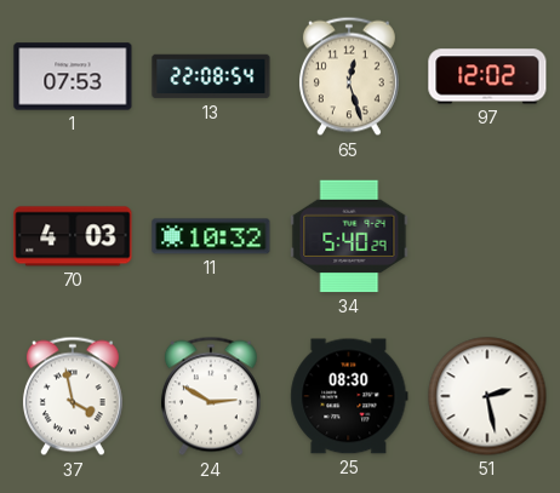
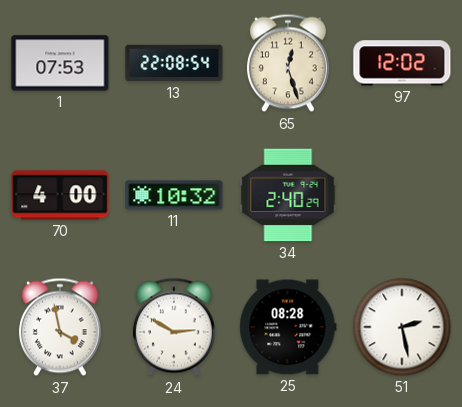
70: 4:03 -> 4:00 (60, 195)
34: 5:40 -> 2:40 (288, 195)
25: 08:30 -> 08:28 (288, 327)
